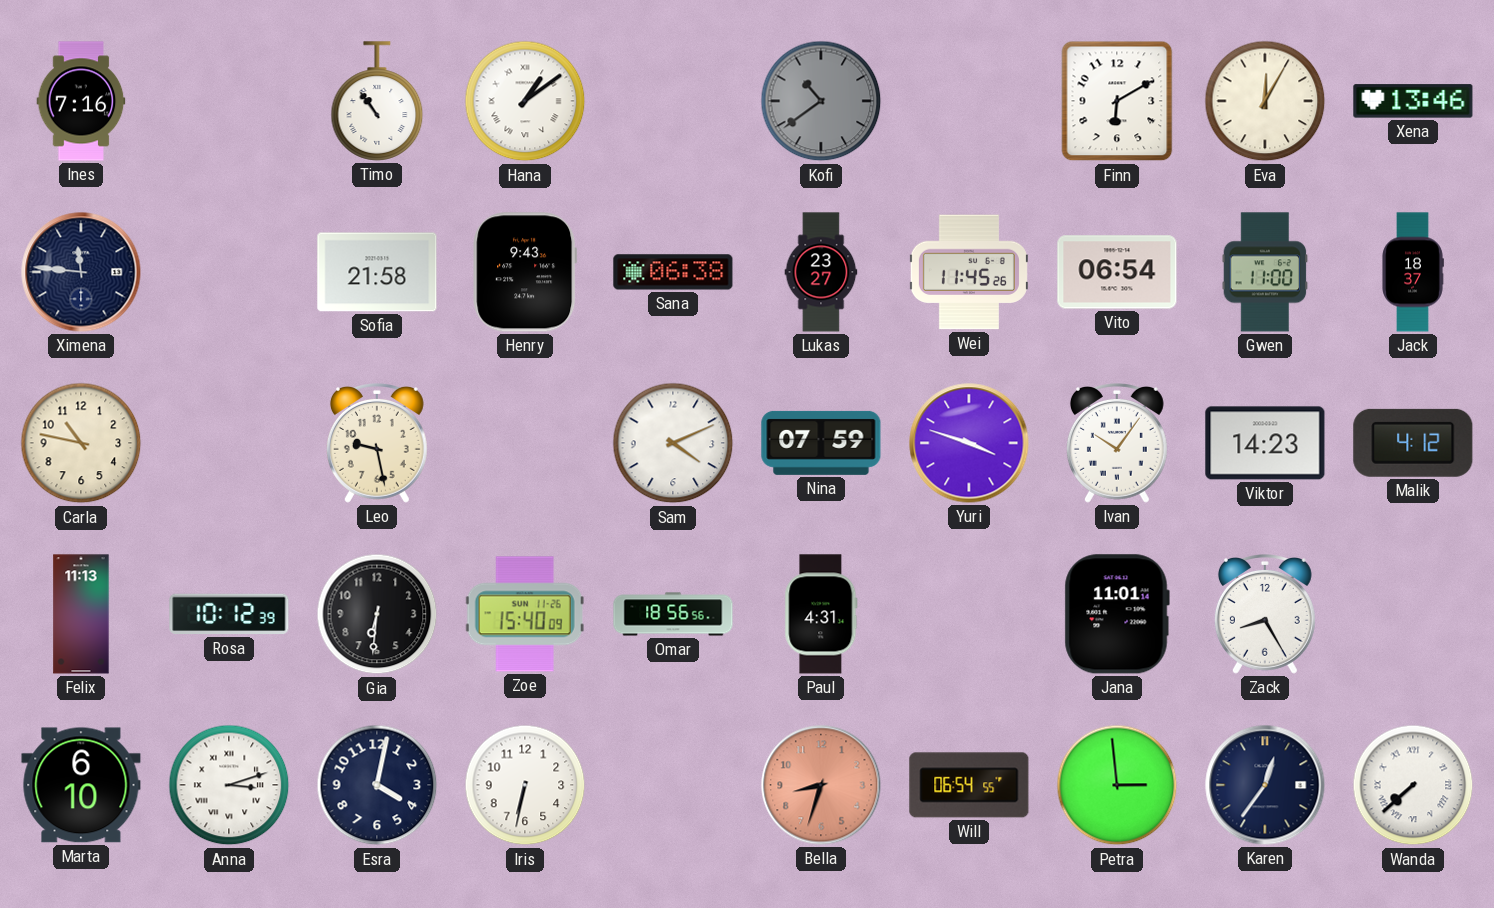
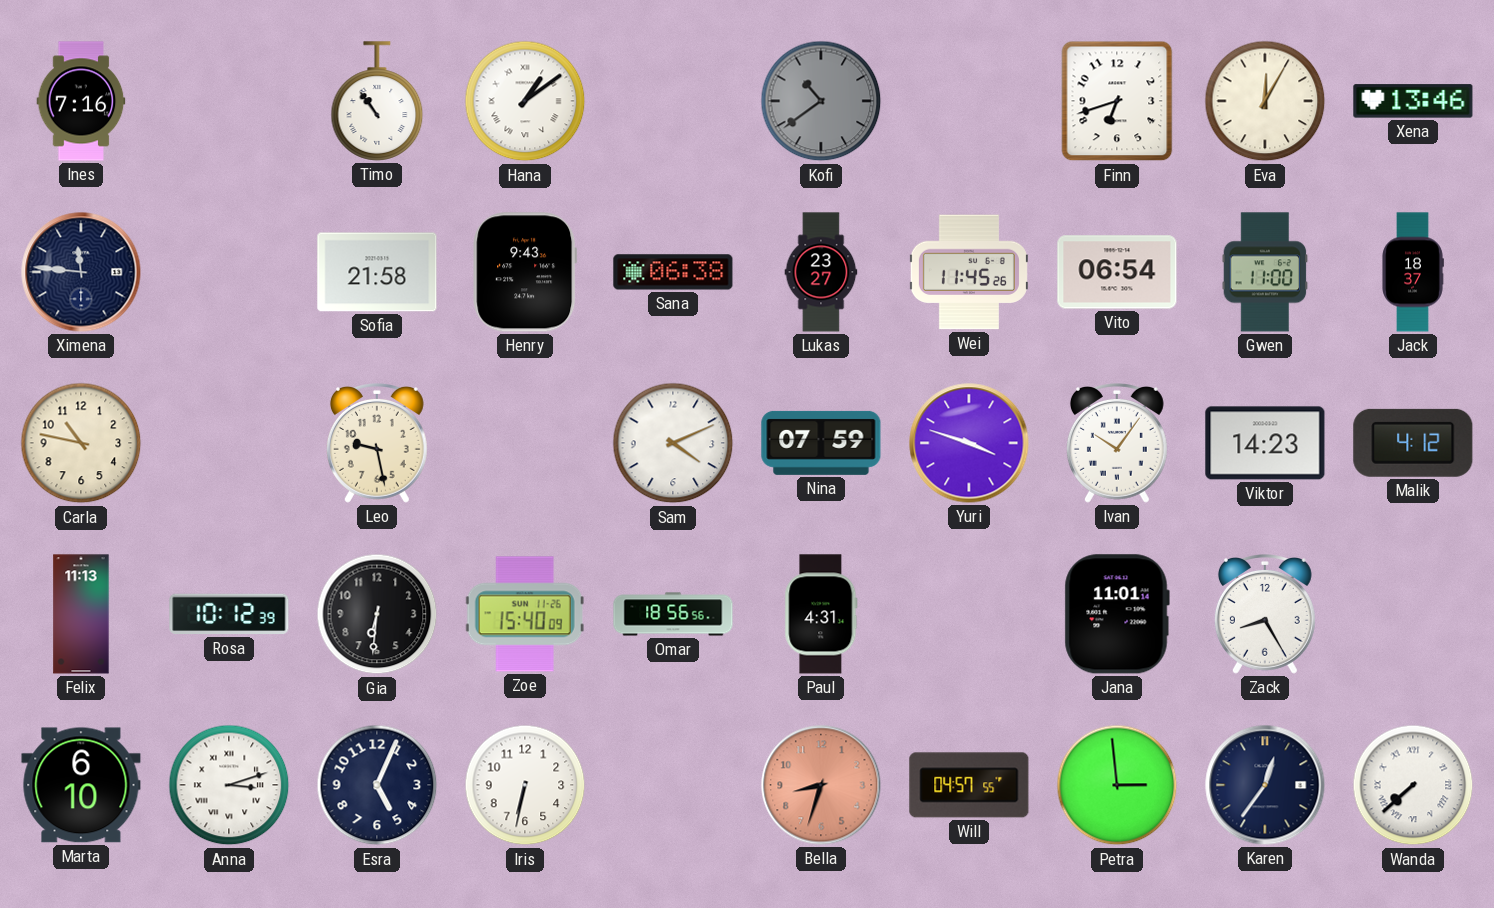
Finn: 6:10 -> 6:42 (1117, 101)
Esra: 4:02 -> 5:04 (377, 785)
Will: 06:54 -> 04:57 (969, 785)
